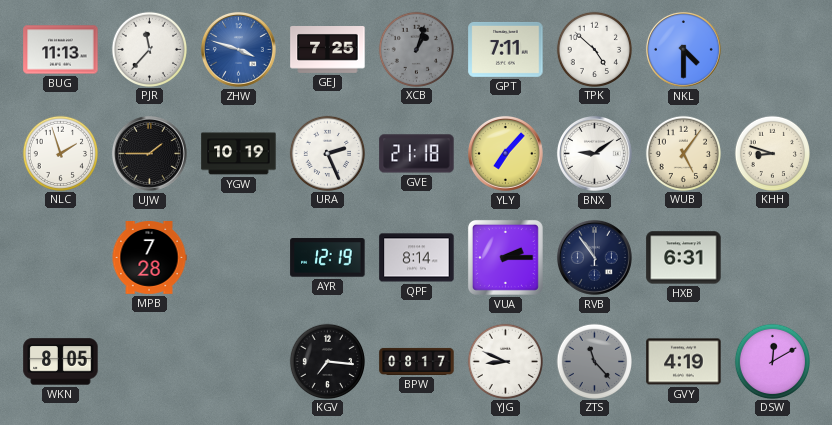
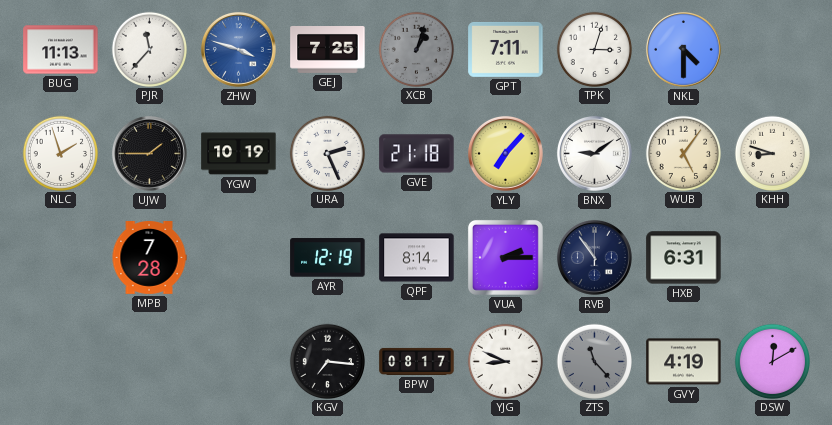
TPK: 4:52 -> 3:03 (594, 49)
WKN: 8:05 -> none (61, 362)
